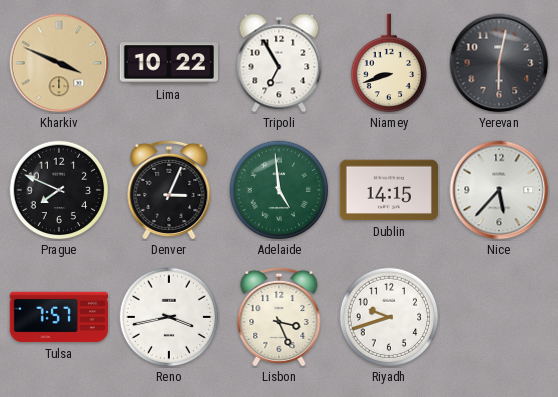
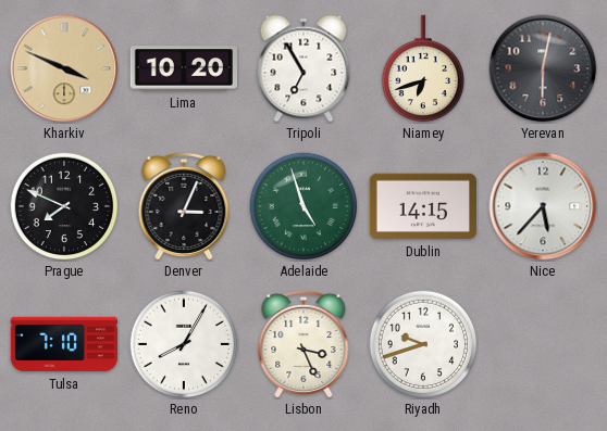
Lima: 10:22 -> 10:20 (184, 68)
Niamey: 8:42 -> 6:42 (422, 68)
Adelaide: 4:59 -> 4:57 (303, 206)
Tulsa: 7:57 -> 7:10 (63, 344)
Reno: 3:43 -> 8:05 (184, 344)
